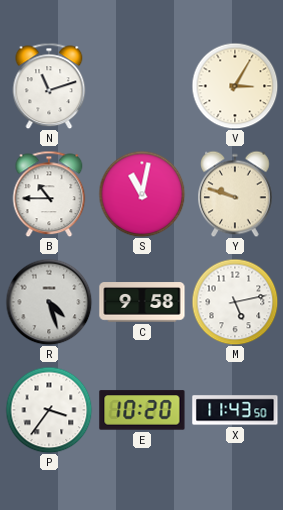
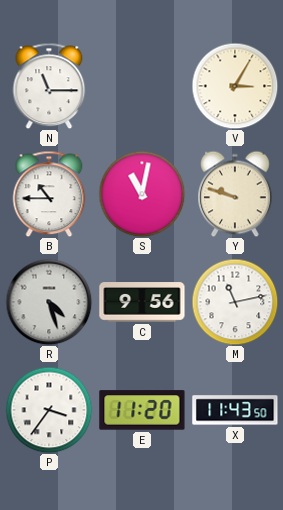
N: 11:12 -> 11:15 (49, 86)
C: 9:58 -> 9:56 (142, 302)
M: 5:13 -> 11:13 (235, 302)
E: 10:20 -> 11:20 (142, 410)
